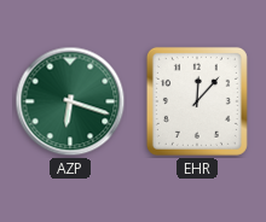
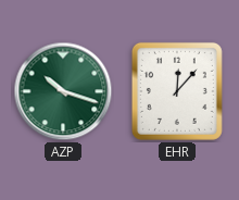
AZP: 6:18 -> 10:18 (63, 91)
